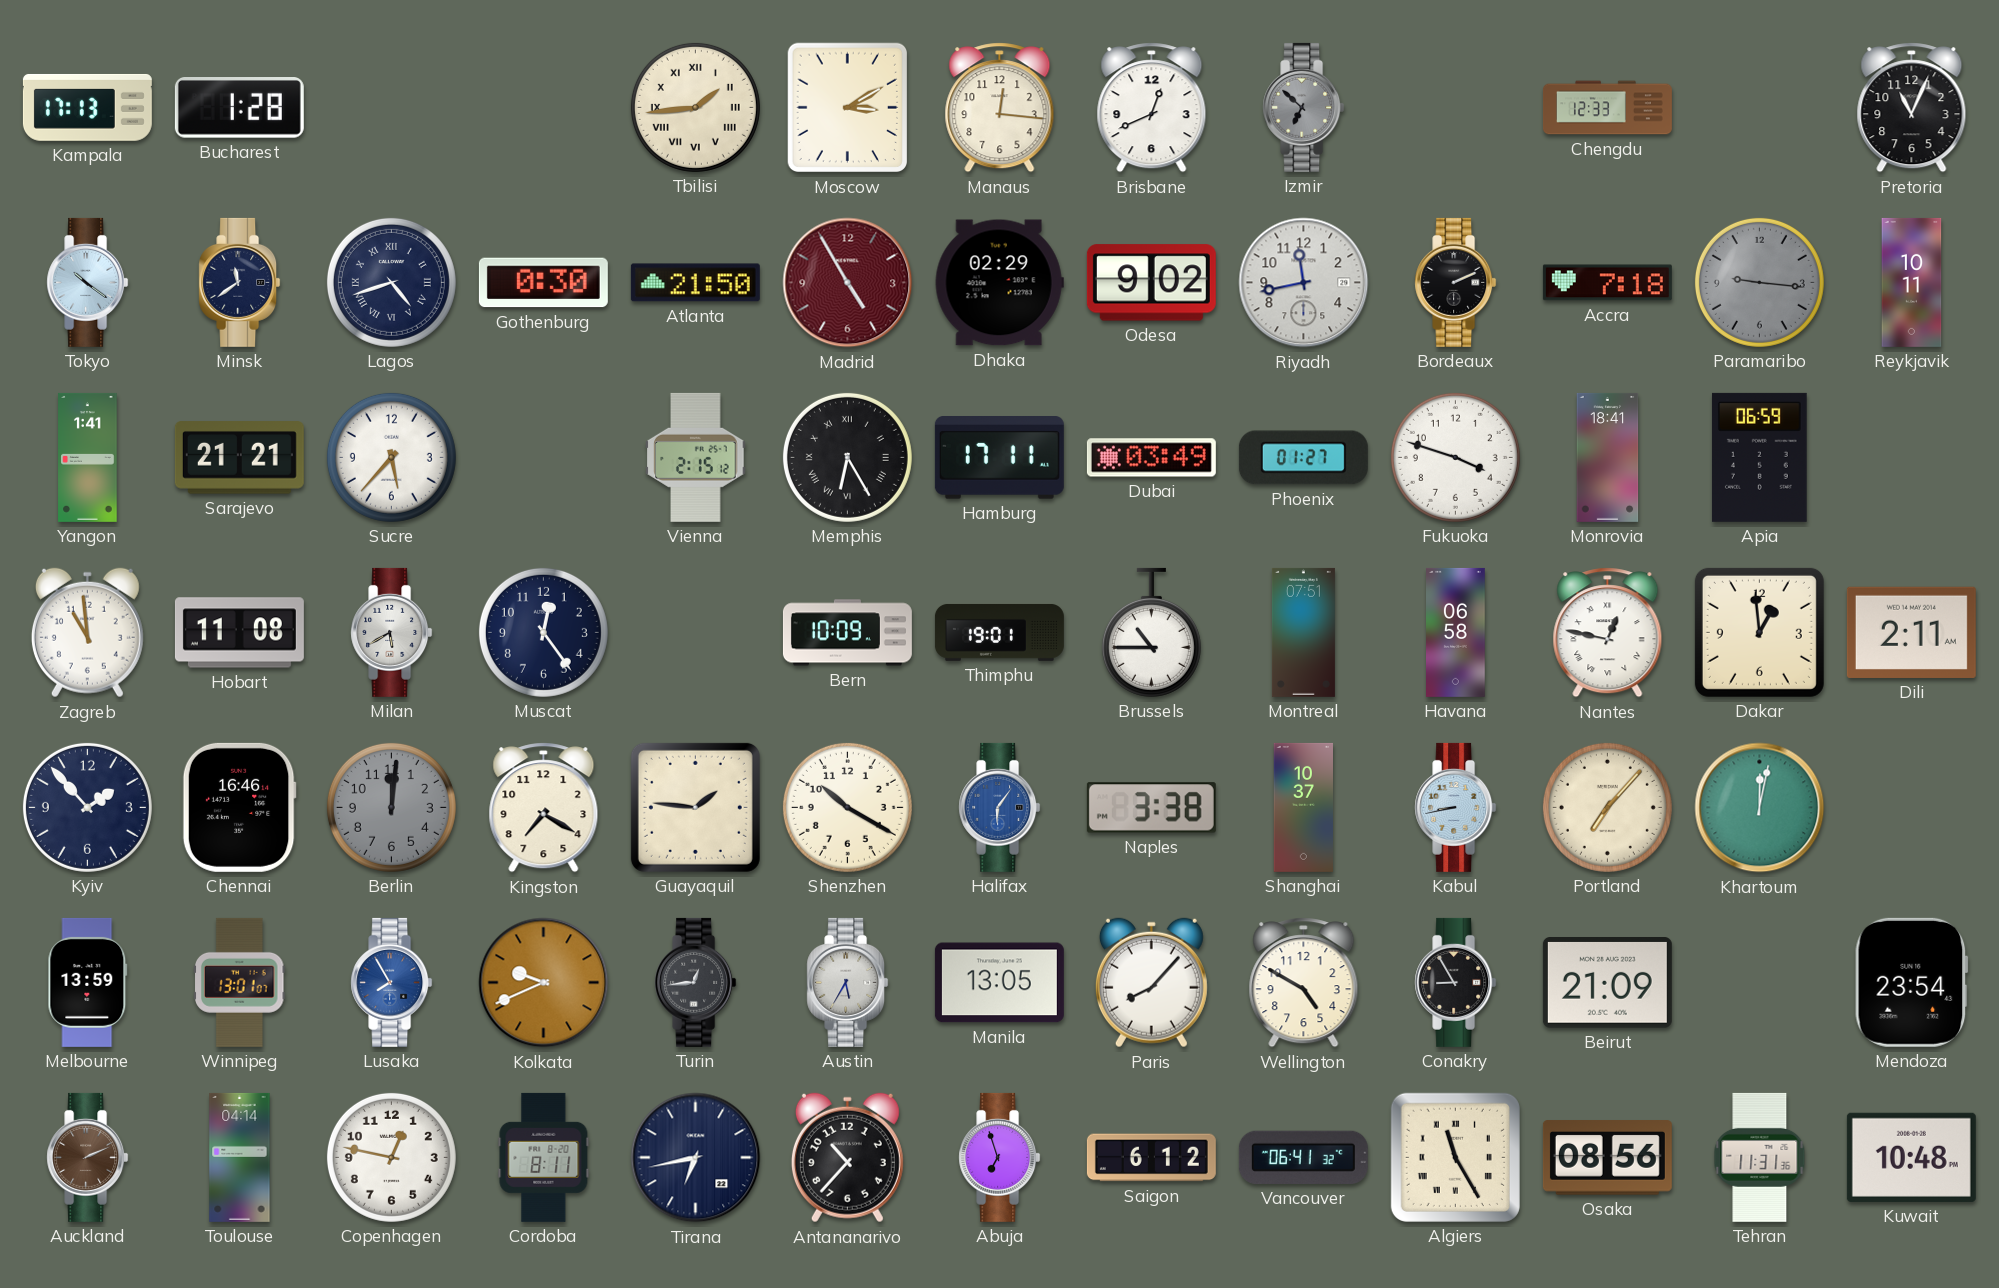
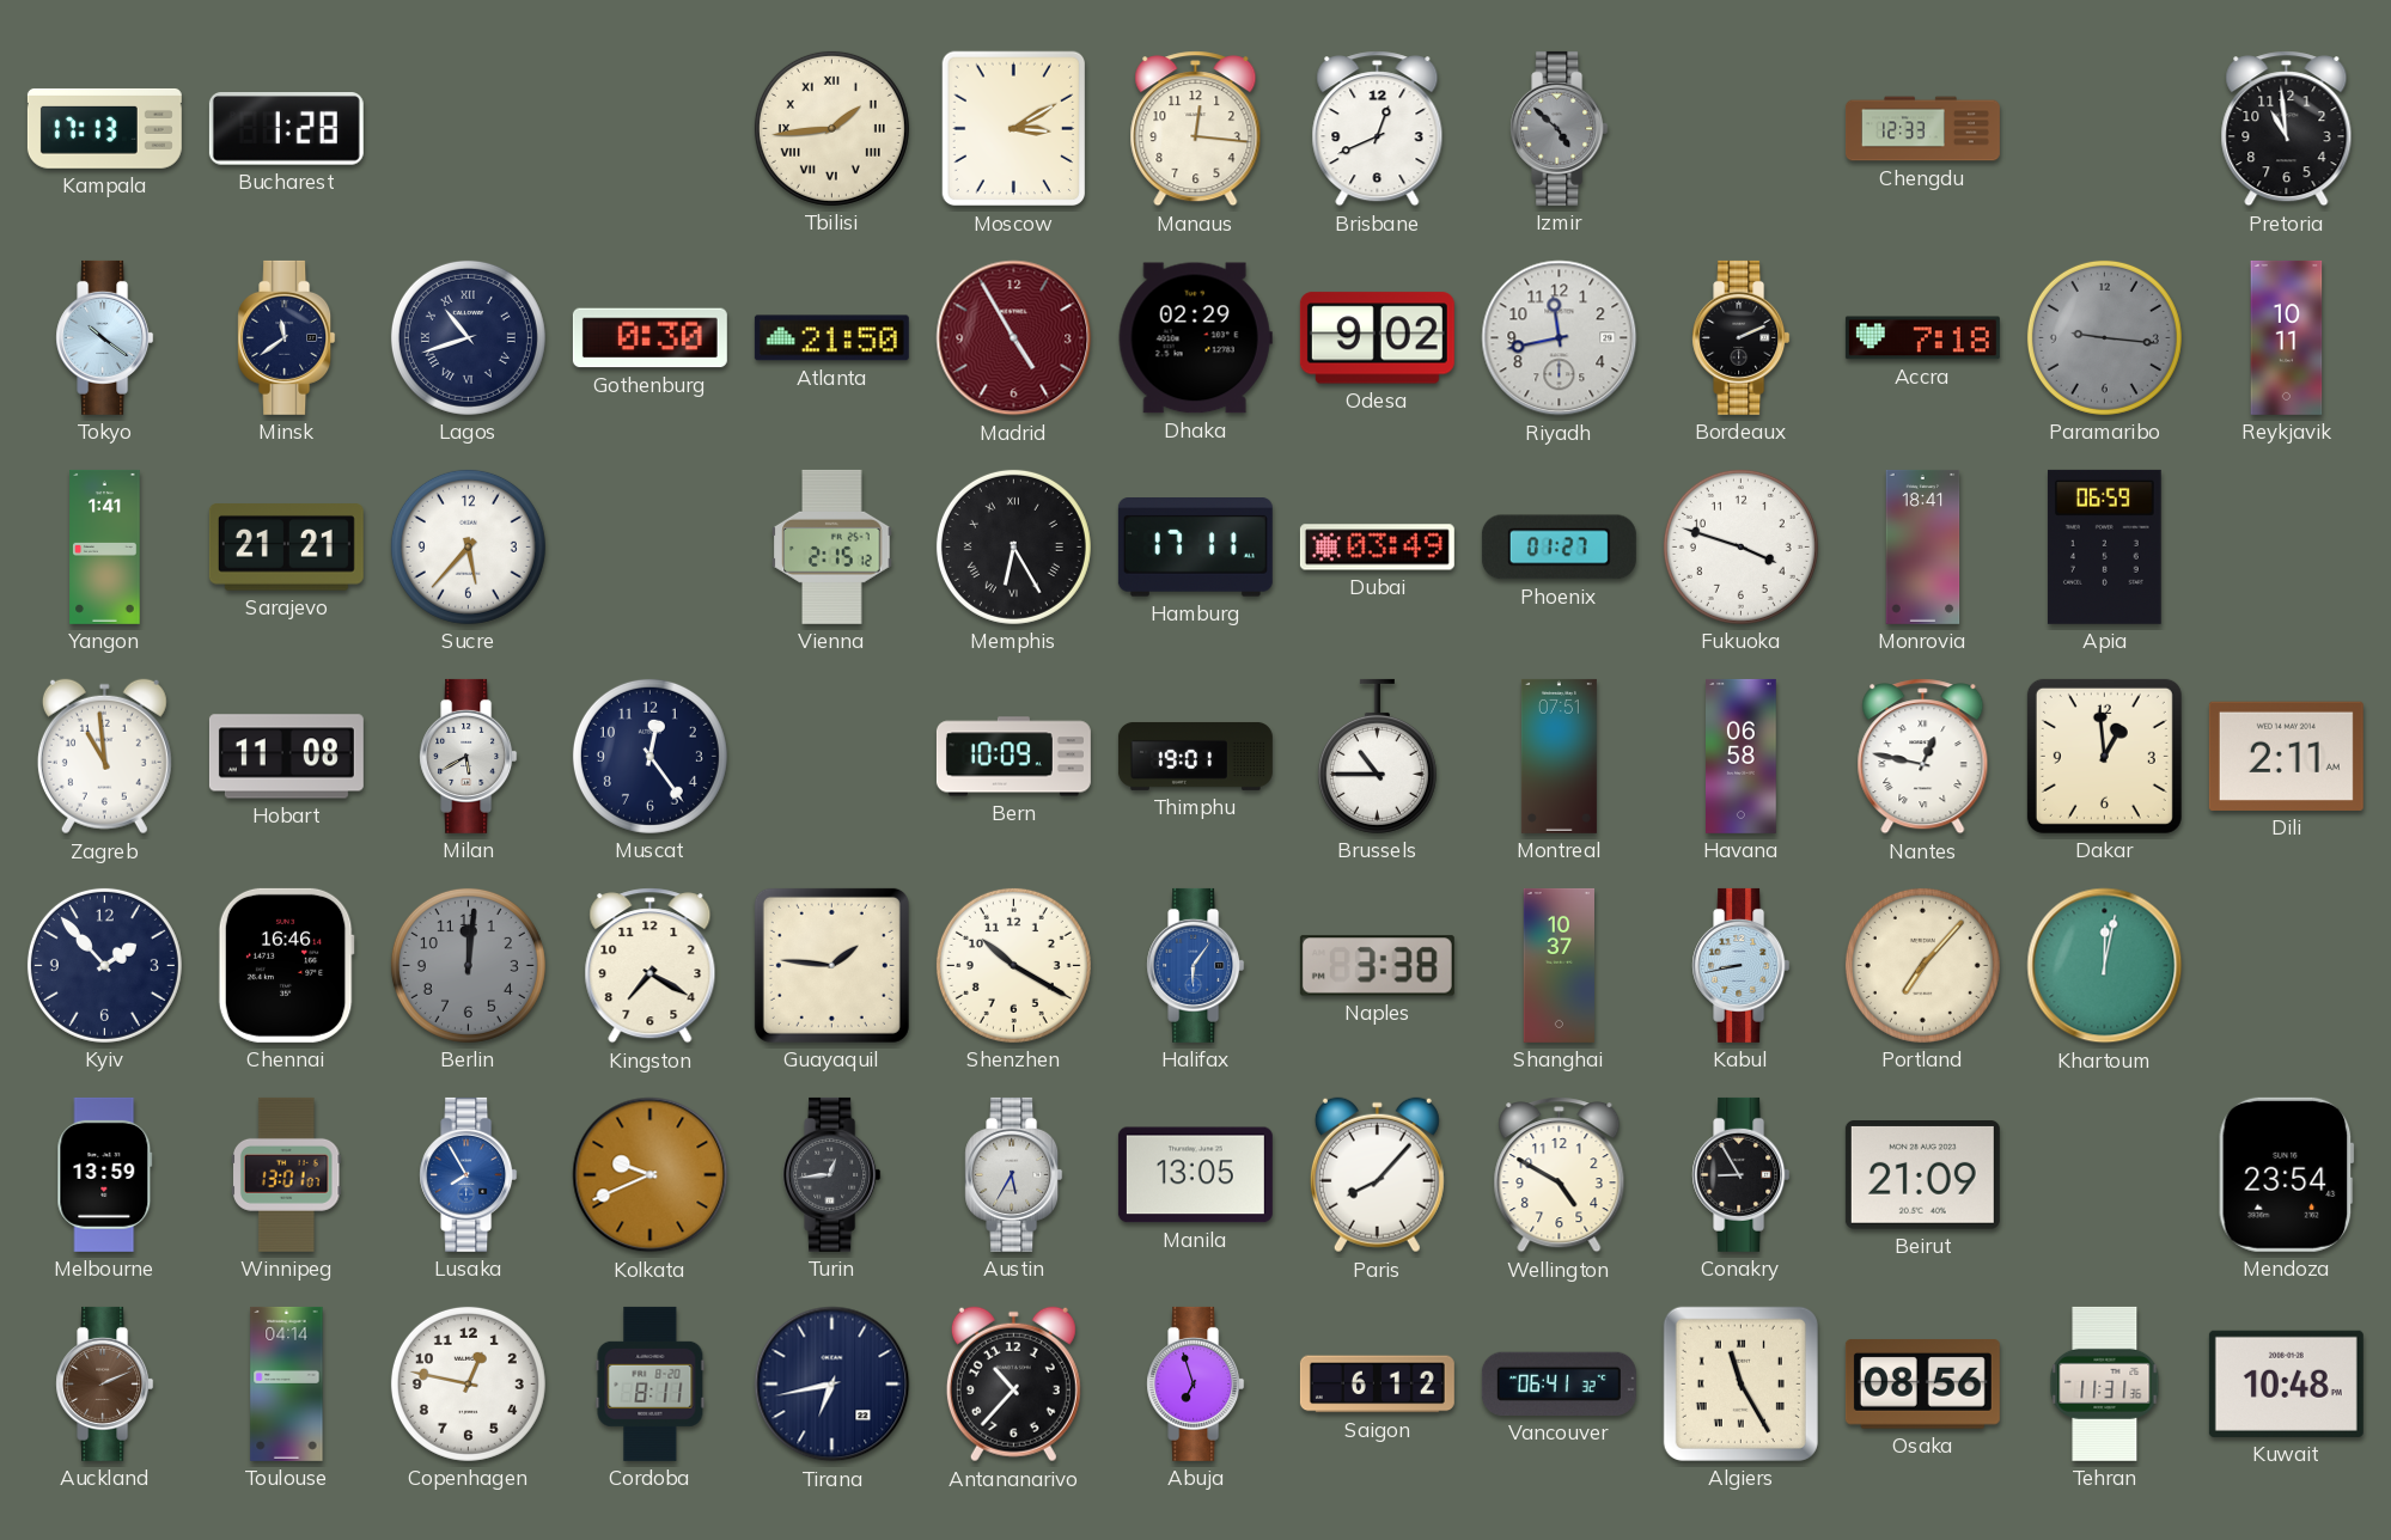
Izmir: 6:52 -> 4:52 (1560, 128)
Pretoria: 11:04 -> 10:59 (2287, 129)
Lagos: 4:42 -> 10:42 (468, 337)
